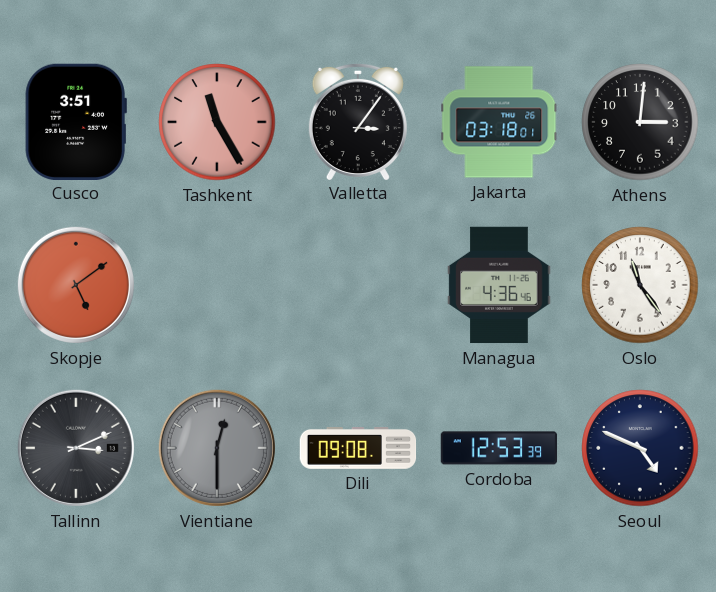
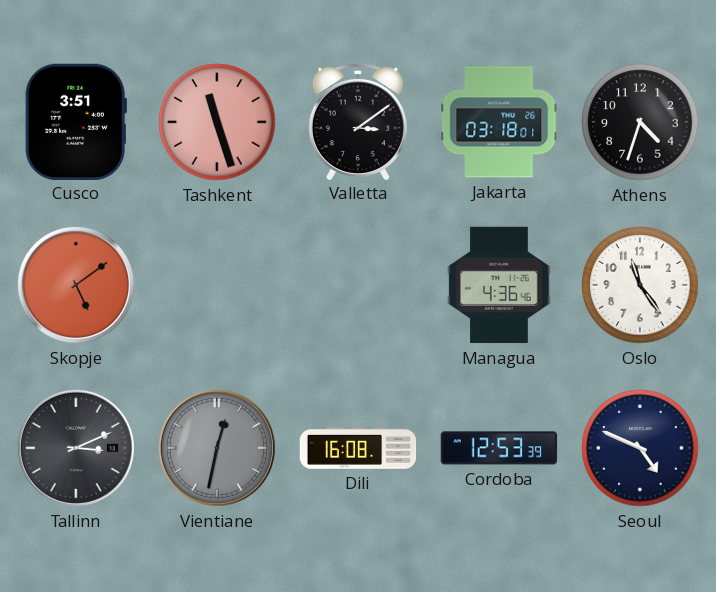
Tashkent: 11:25 -> 11:27 (217, 122)
Valletta: 3:06 -> 3:09 (358, 121)
Athens: 3:01 -> 4:33 (640, 122)
Vientiane: 12:30 -> 12:32 (217, 448)
Dili: 09:08 -> 16:08 (358, 449)
